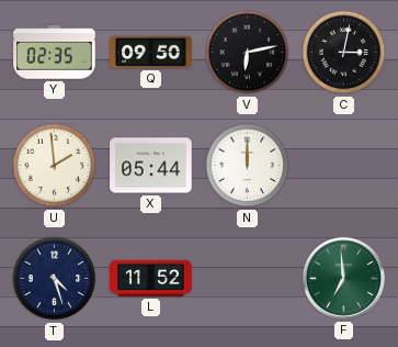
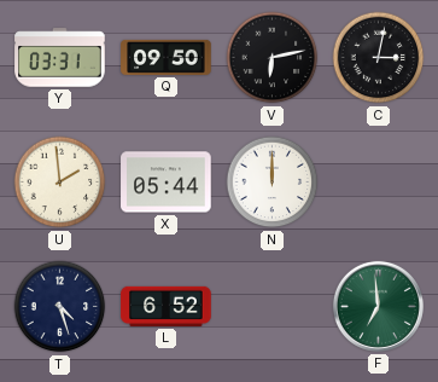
Y: 02:35 -> 03:31 (60, 58)
L: 11:52 -> 6:52 (167, 306)
